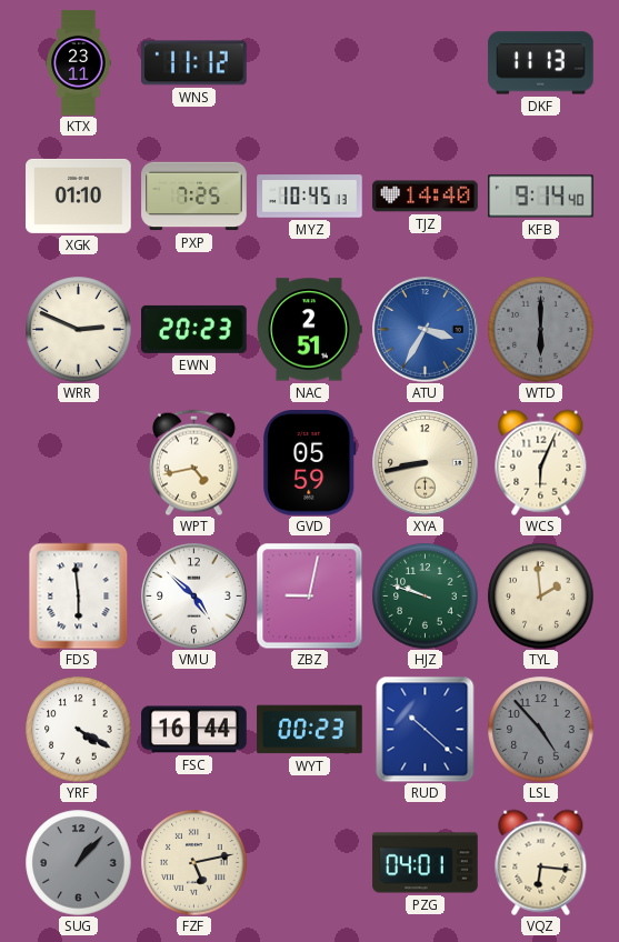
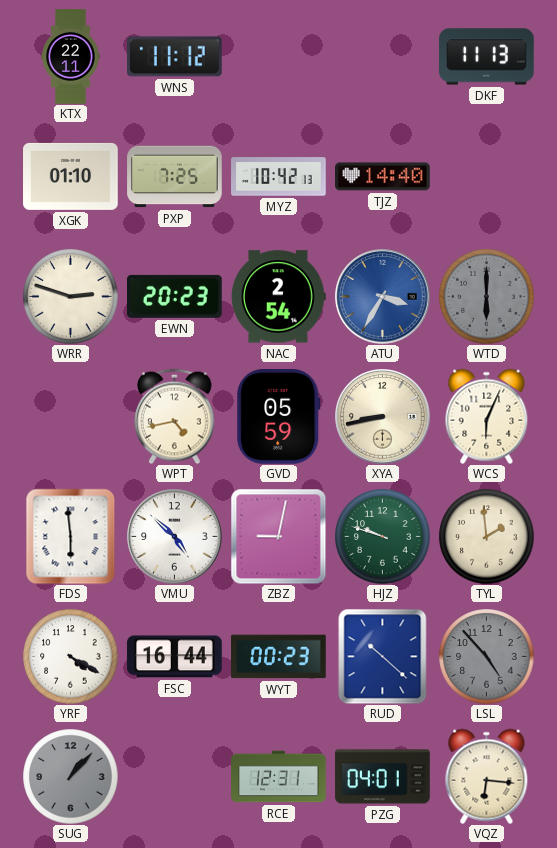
KTX: 23:11 -> 22:11 (71, 57)
MYZ: 10:45 -> 10:42 (279, 177)
KFB: 9:14 -> none (541, 197)
WRR: 2:49 -> 2:48 (70, 296)
NAC: 2:51 -> 2:54 (279, 297)
FZF: 5:13 -> none (193, 862)
RCE: none -> 12:31 (279, 777)
